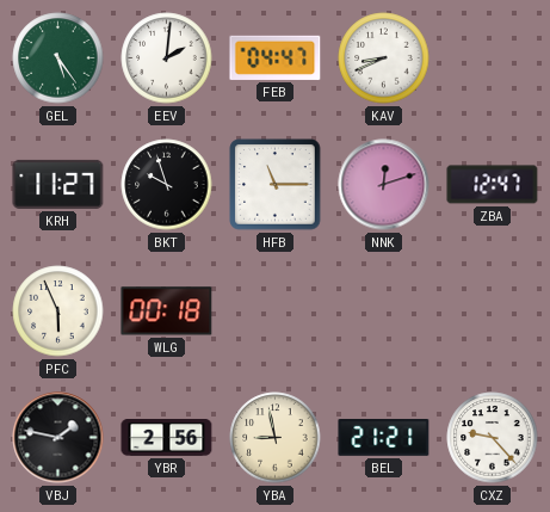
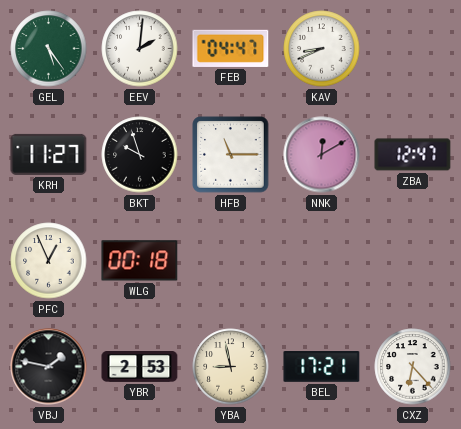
NNK: 12:12 -> 12:10 (322, 155)
PFC: 5:56 -> 12:56 (49, 261)
YBR: 2:56 -> 2:53 (140, 367)
BEL: 21:21 -> 17:21 (322, 367)
CXZ: 9:23 -> 6:23 (413, 367)
